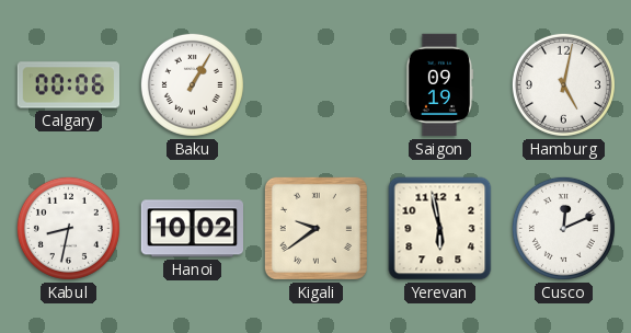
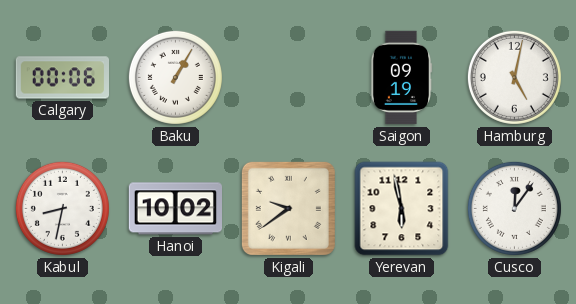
Cusco: 12:11 -> 12:06 (514, 208)
